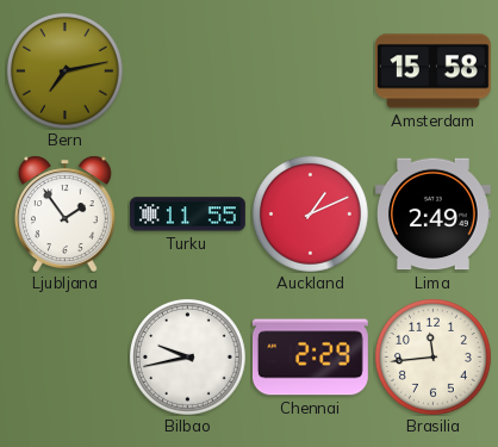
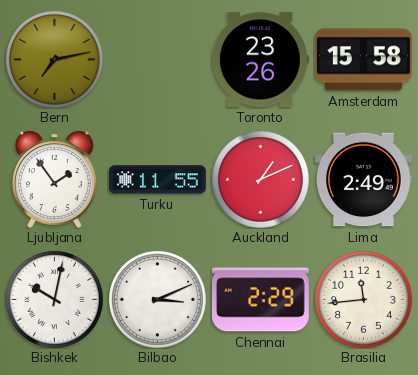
Toronto: none -> 23:26 (260, 60)
Bishkek: none -> 10:02 (54, 299)
Bilbao: 9:43 -> 3:11 (157, 299)
